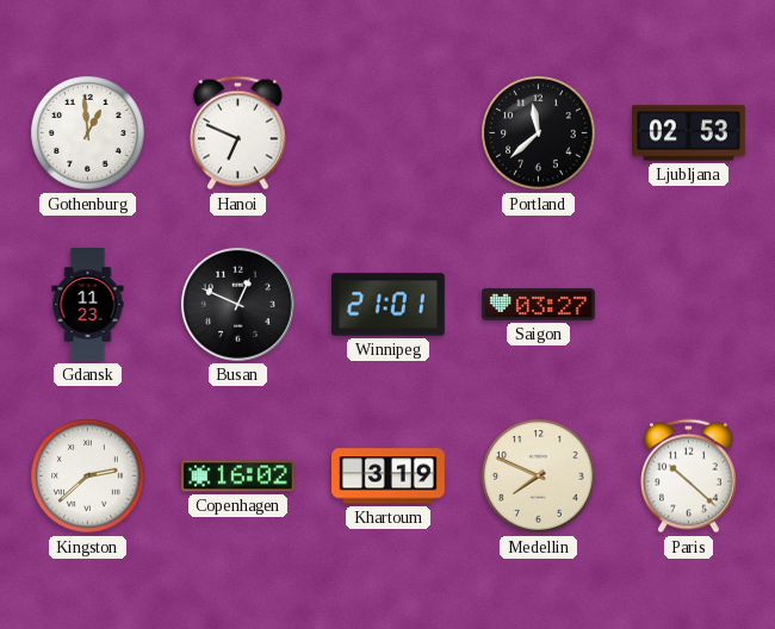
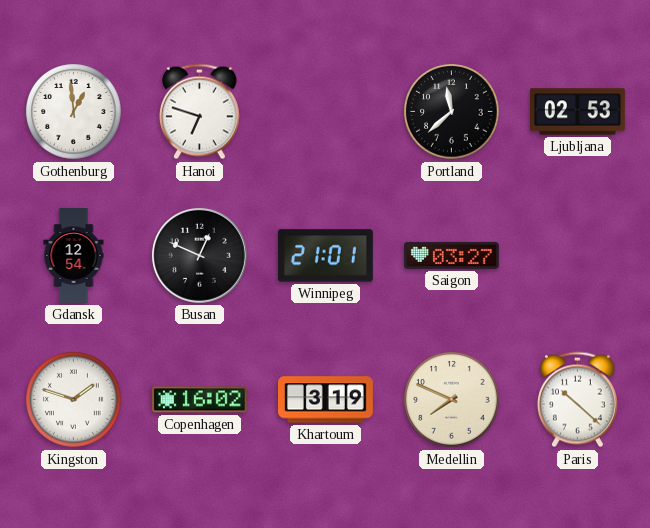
Hanoi: 6:49 -> 6:48 (199, 112)
Gdansk: 11:23 -> 12:54 (74, 256)
Kingston: 2:38 -> 1:48 (74, 400)
